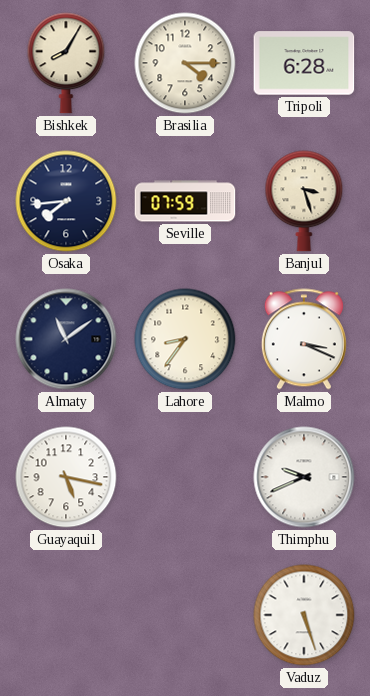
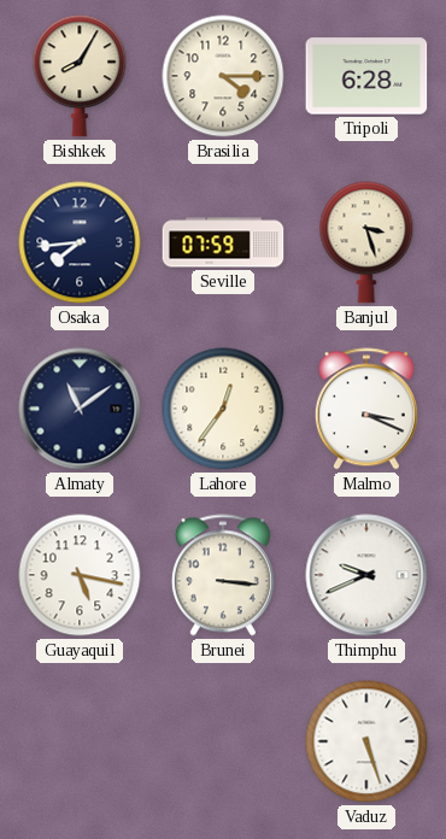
Lahore: 8:36 -> 12:36 (223, 409)
Brunei: none -> 3:16 (223, 575)
